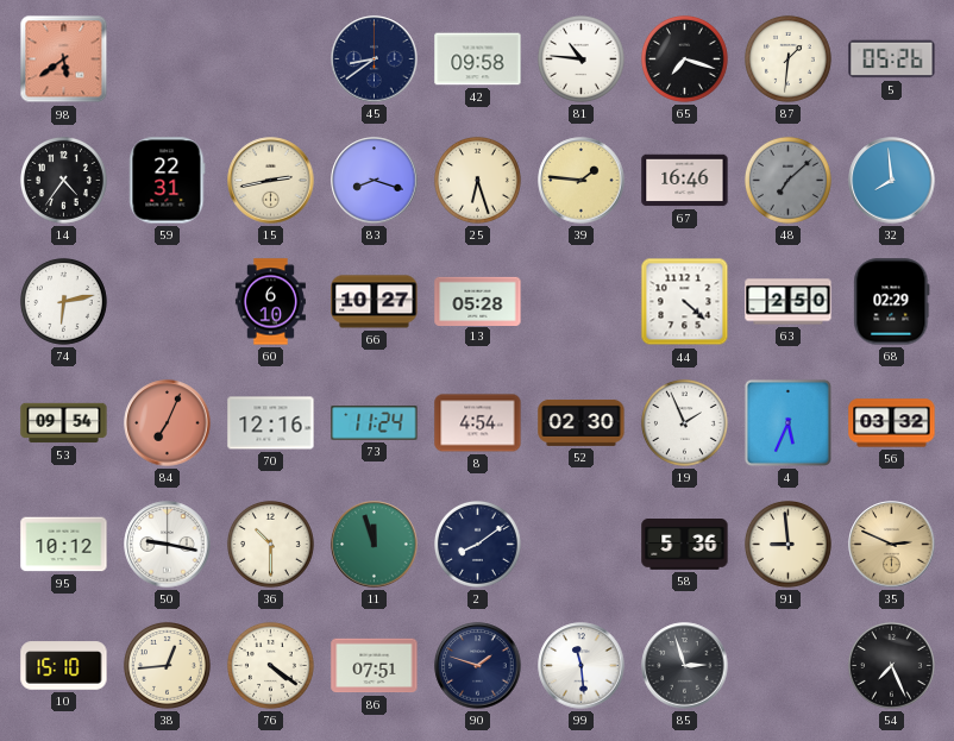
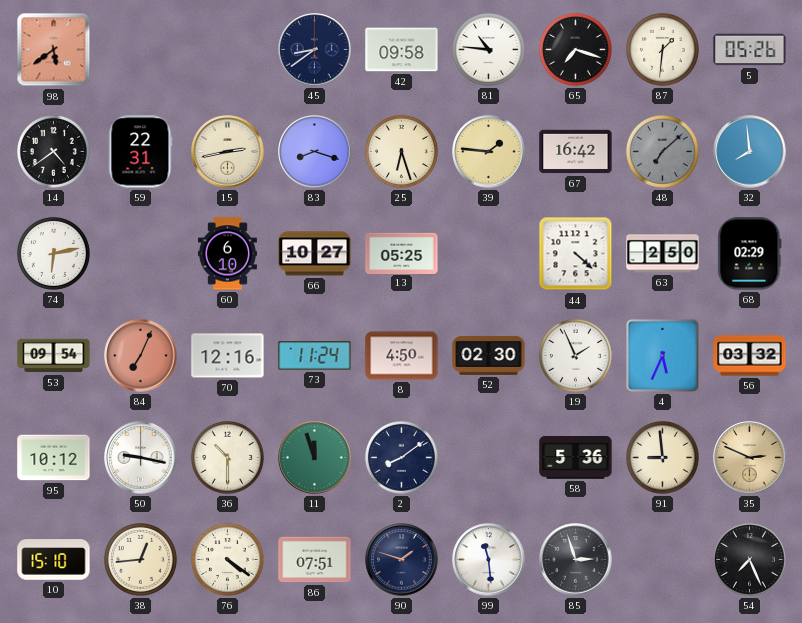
14: 4:36 -> 4:39 (53, 151)
67: 16:46 -> 16:42 (576, 152)
13: 05:28 -> 05:25 (402, 253)
8: 4:54 -> 4:50 (402, 356)
